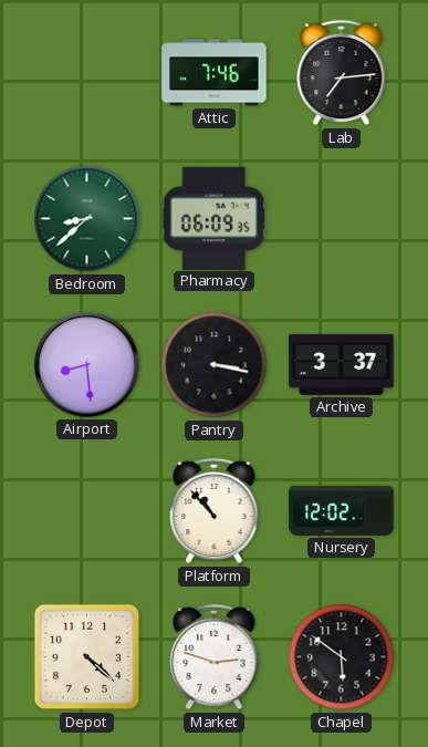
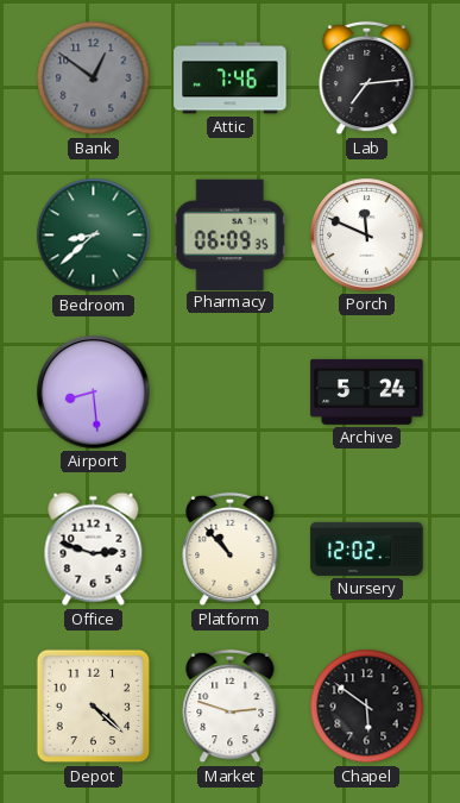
Bank: none -> 12:51 (94, 79)
Porch: none -> 11:49 (367, 236)
Pantry: 3:17 -> none (215, 365)
Archive: 3:37 -> 5:24 (367, 391)
Office: none -> 2:48 (94, 550)
